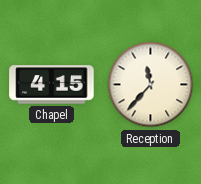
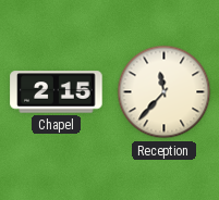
Chapel: 4:15 -> 2:15 (57, 92)
